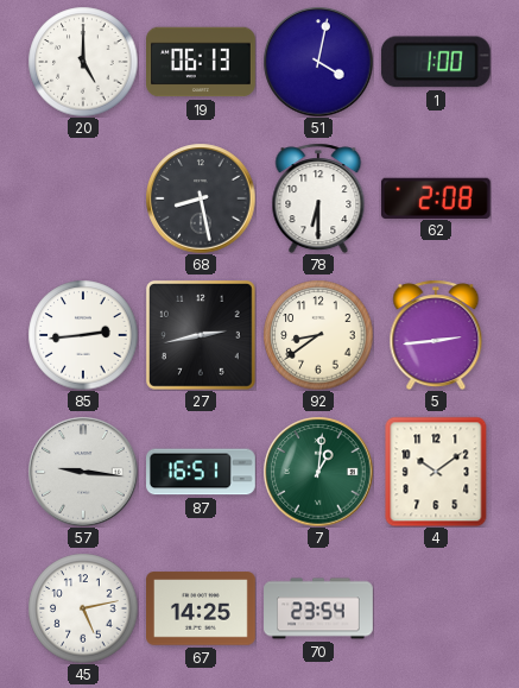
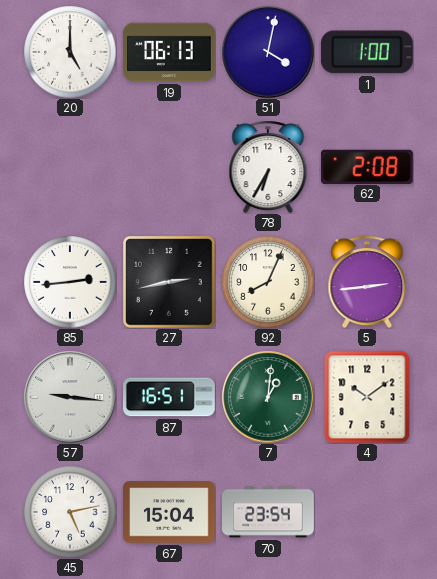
68: 8:28 -> none (201, 198)
78: 6:30 -> 6:35 (268, 167)
92: 8:39 -> 8:04 (268, 282)
67: 14:25 -> 15:04 (170, 512)
